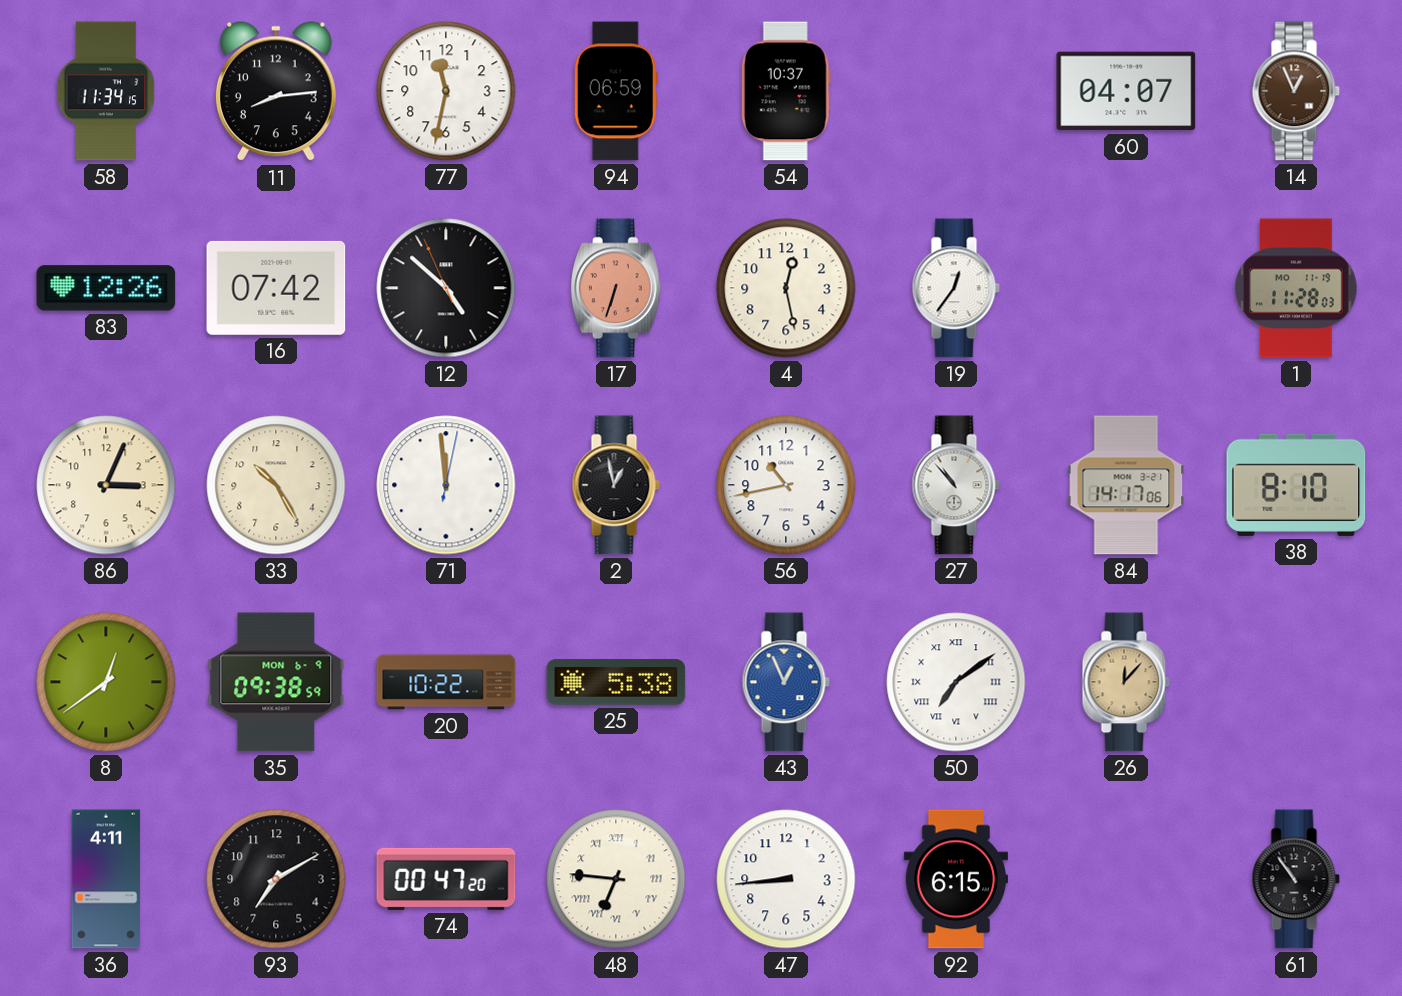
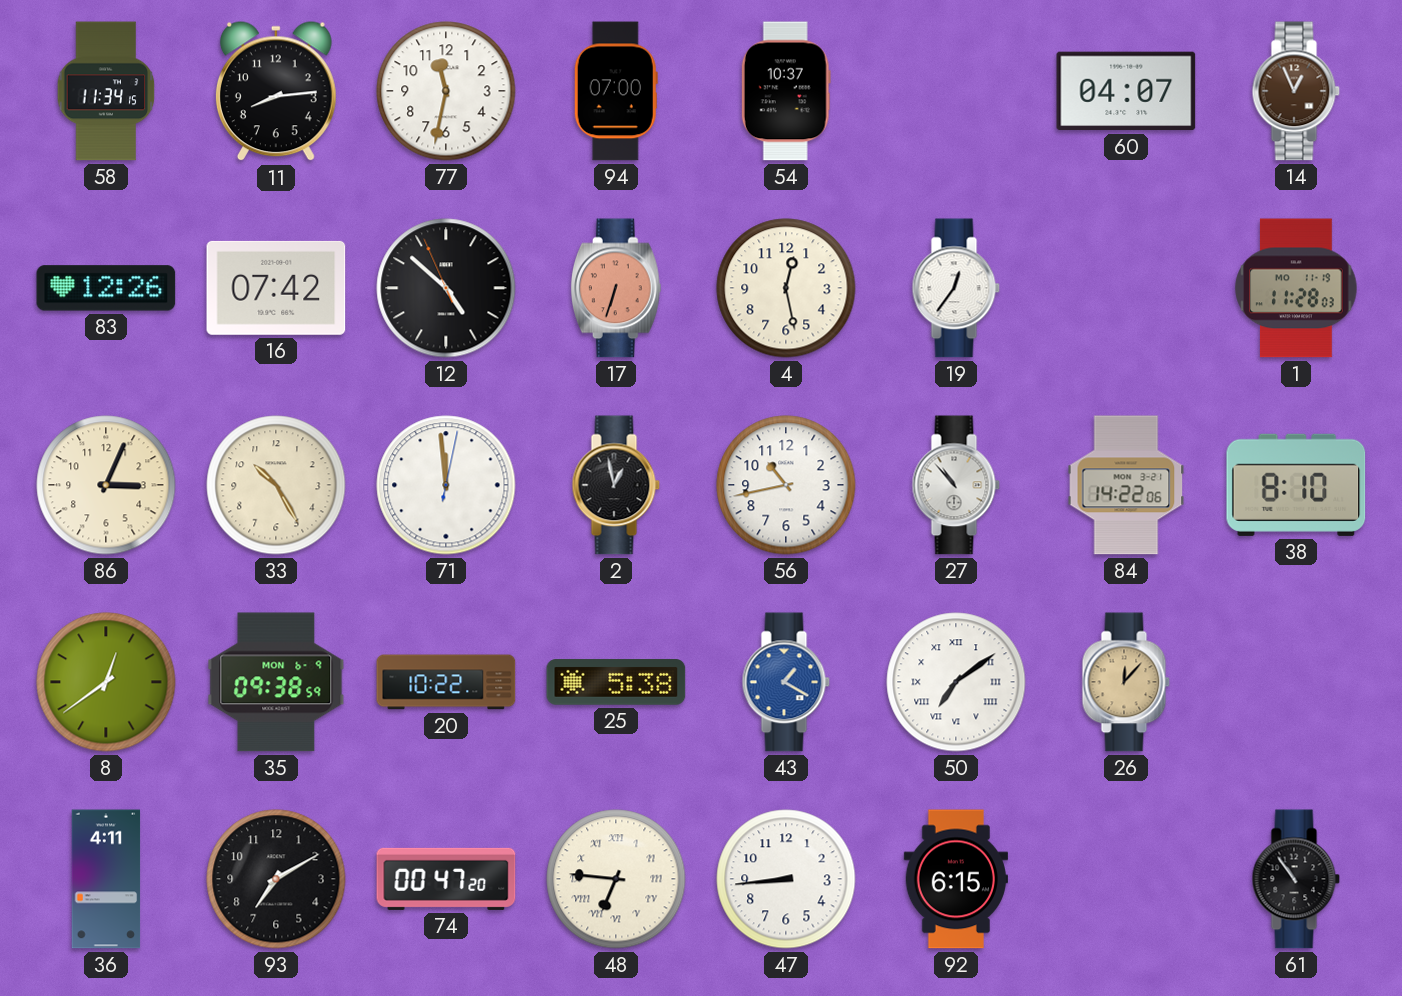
94: 06:59 -> 07:00 (616, 91)
84: 14:17 -> 14:22 (1126, 485)
43: 12:56 -> 1:20 (786, 682)
